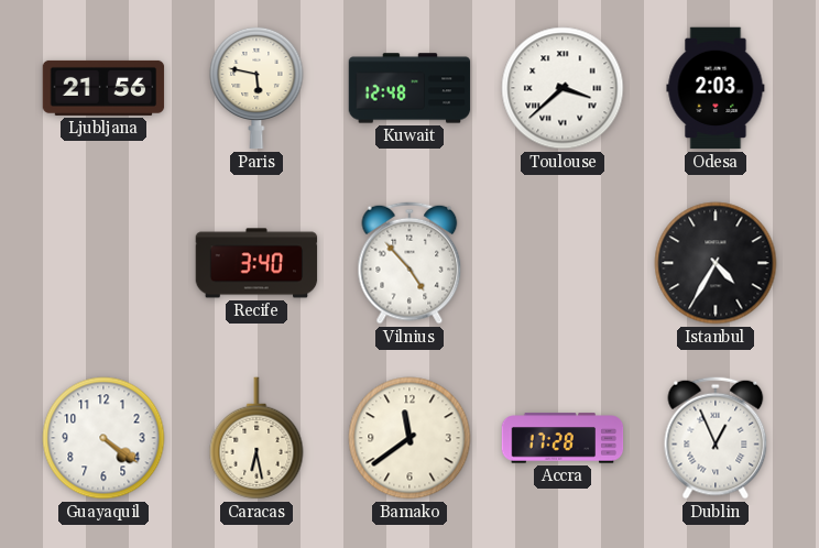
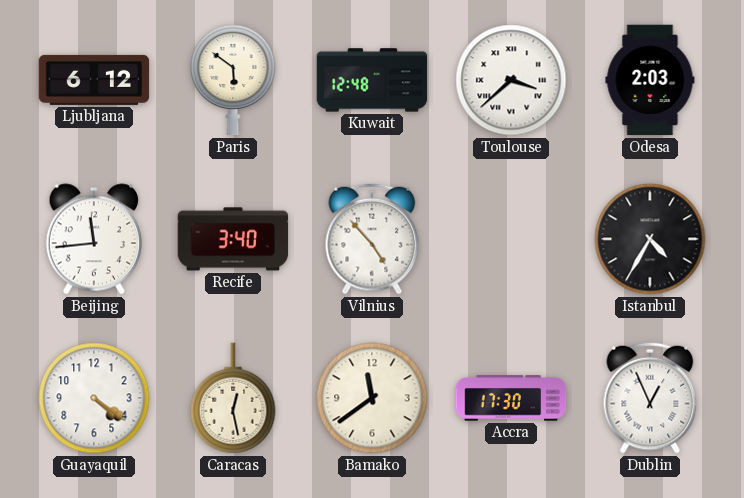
Ljubljana: 21:56 -> 6:12 (94, 80)
Paris: 5:47 -> 5:51 (233, 80)
Beijing: none -> 11:44 (94, 239)
Caracas: 6:28 -> 12:28 (233, 398)
Accra: 17:28 -> 17:30 (511, 398)
